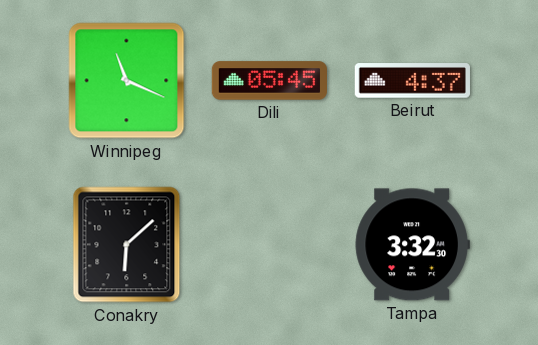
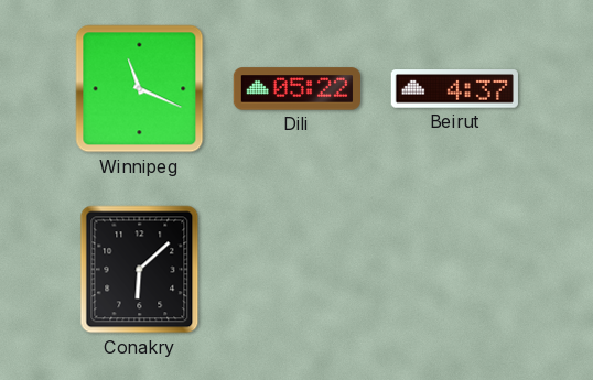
Dili: 05:45 -> 05:22 (296, 89)
Tampa: 3:32 -> none (412, 245)
